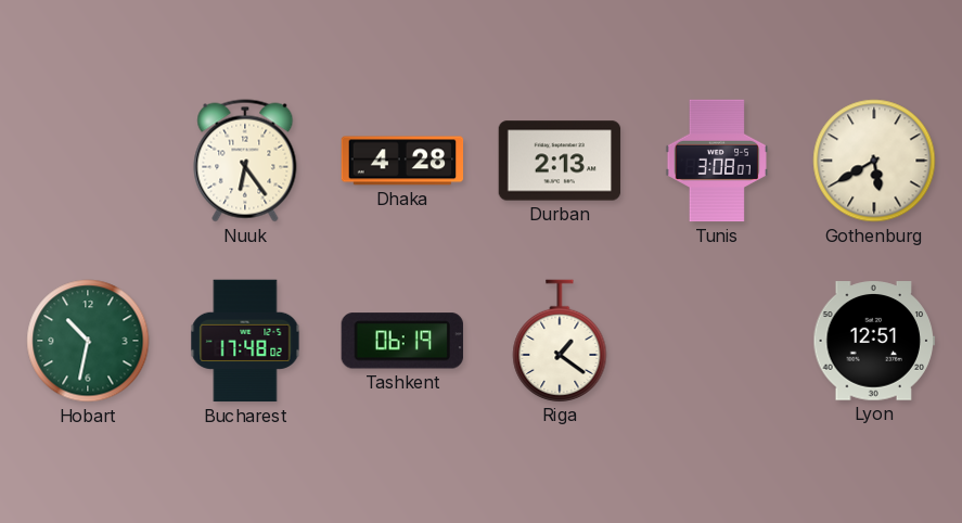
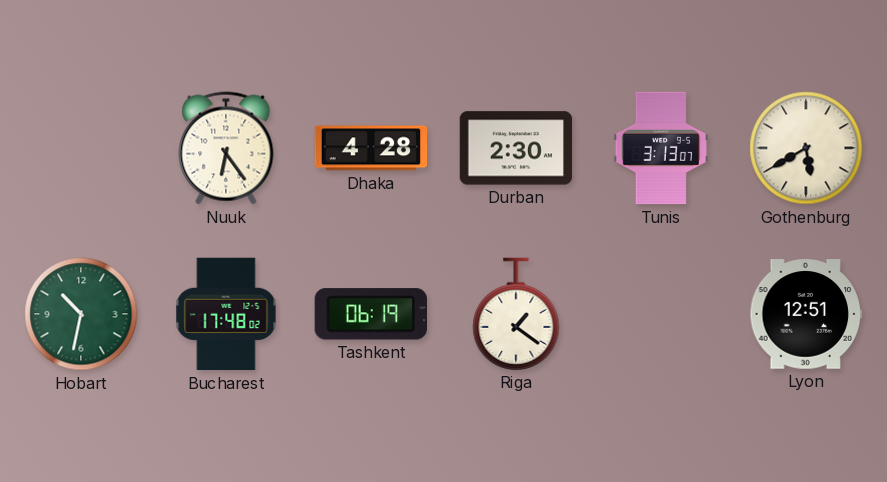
Durban: 2:13 -> 2:30 (516, 148)
Tunis: 3:08 -> 3:13 (660, 148)
